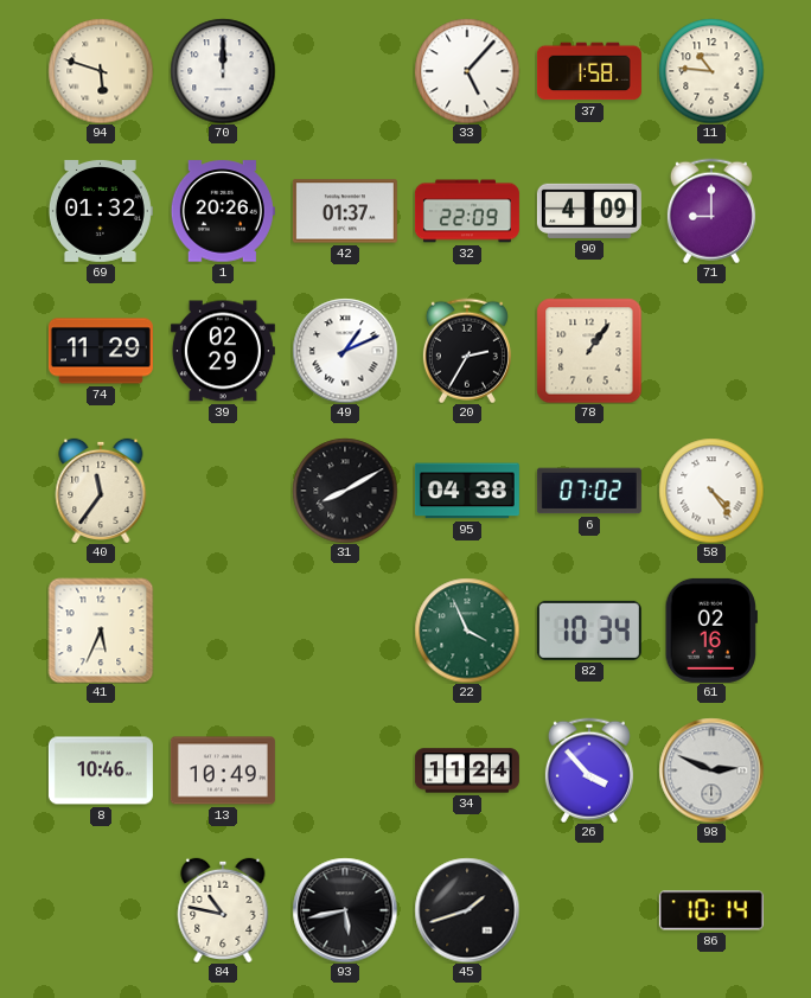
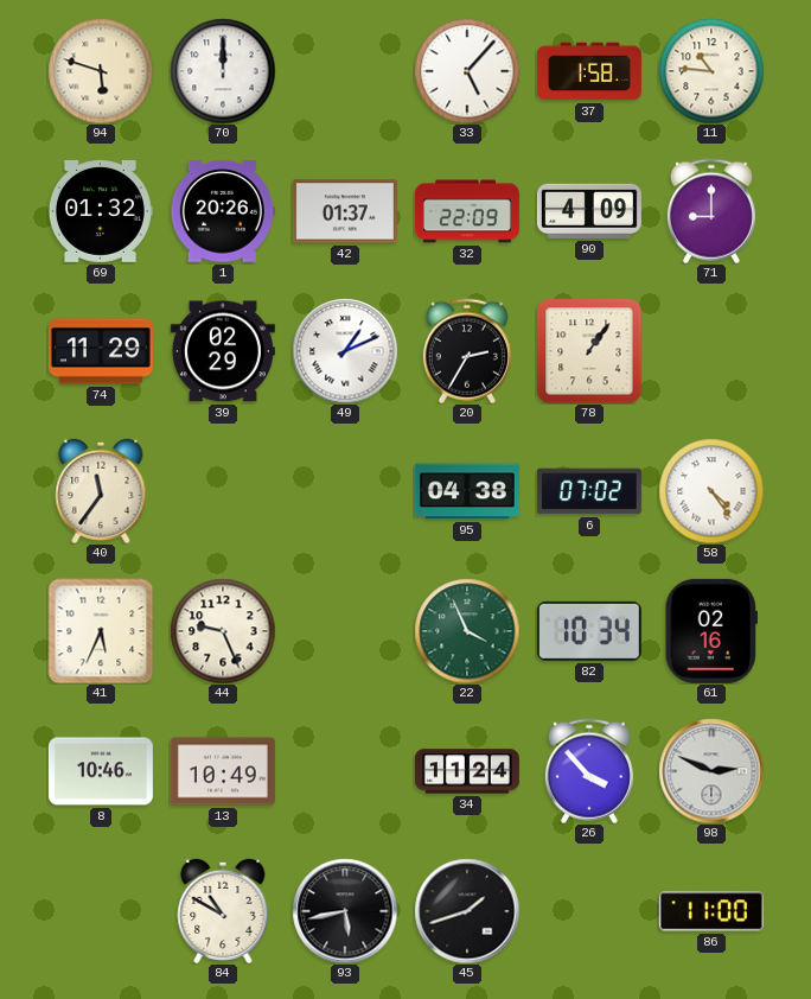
31: 8:10 -> none (345, 491)
44: none -> 9:26 (223, 631)
84: 10:47 -> 10:50 (223, 911)
86: 10:14 -> 11:00 (711, 911)
